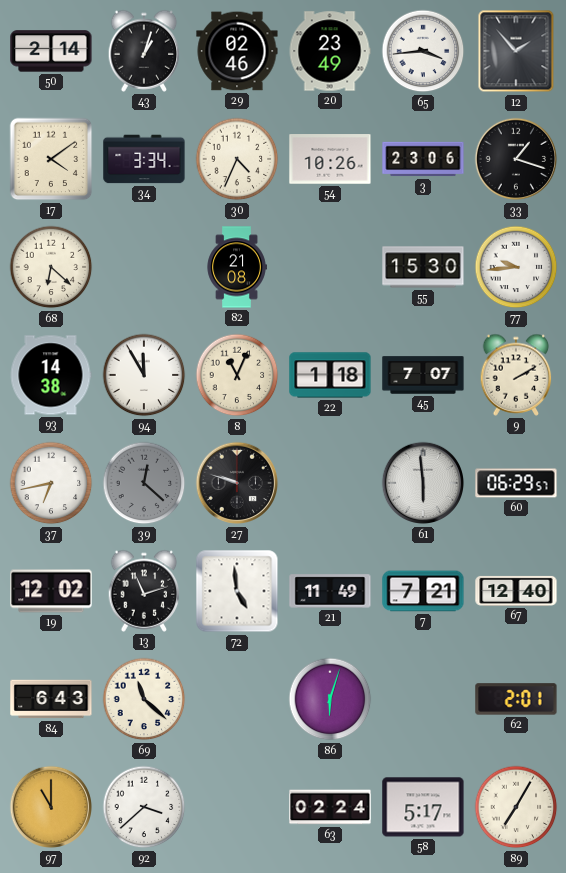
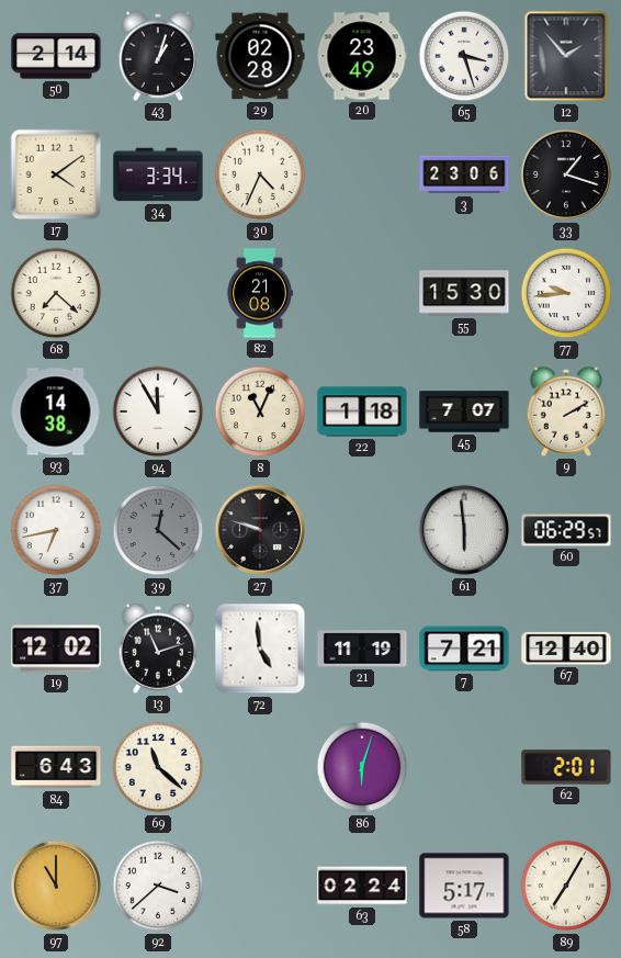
29: 02:46 -> 02:28 (260, 56)
65: 3:44 -> 3:27 (464, 56)
54: 10:26 -> none (330, 159)
68: 6:22 -> 7:22 (56, 293)
21: 11:49 -> 11:19 (362, 649)
